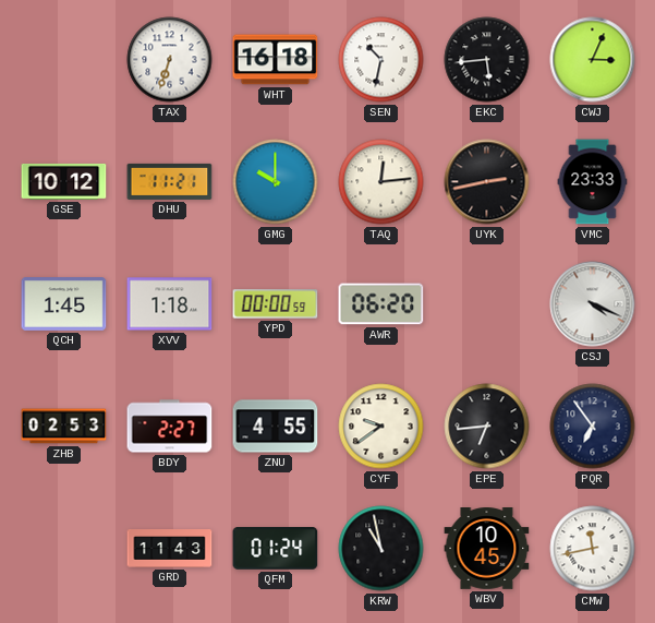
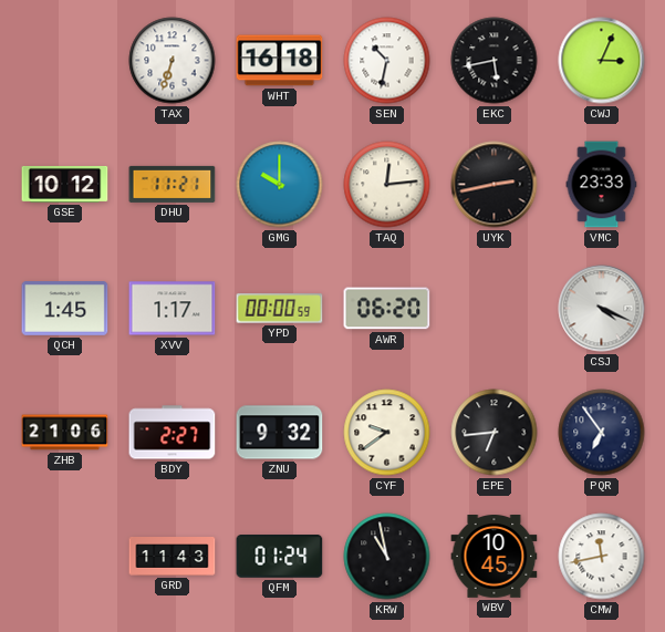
EKC: 5:44 -> 5:43 (495, 61)
XVV: 1:18 -> 1:17 (173, 309)
ZHB: 02:53 -> 21:06 (65, 433)
ZNU: 4:55 -> 9:32 (280, 433)
